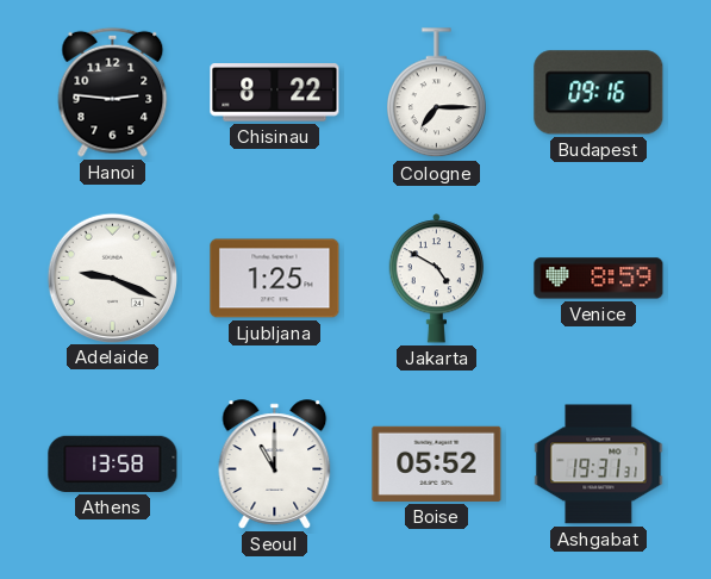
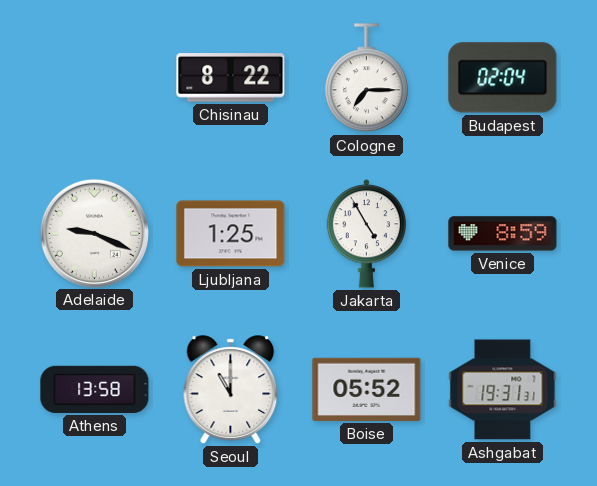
Hanoi: 2:46 -> none (113, 92)
Budapest: 09:16 -> 02:04 (503, 78)
Jakarta: 4:50 -> 4:55 (367, 234)
